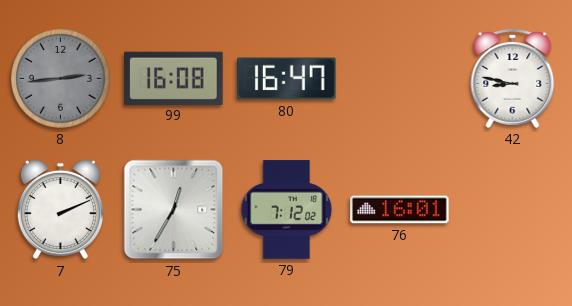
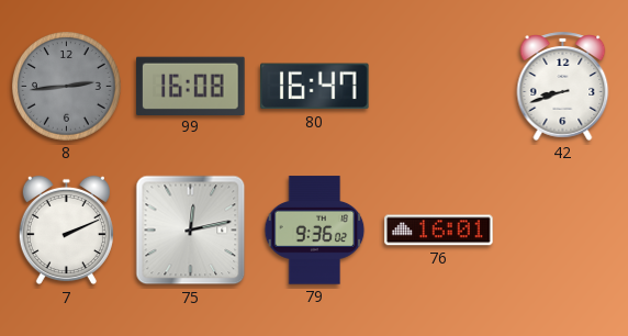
42: 8:47 -> 8:42 (563, 86)
75: 12:35 -> 12:13 (191, 231)
79: 7:12 -> 9:36 (315, 231)
